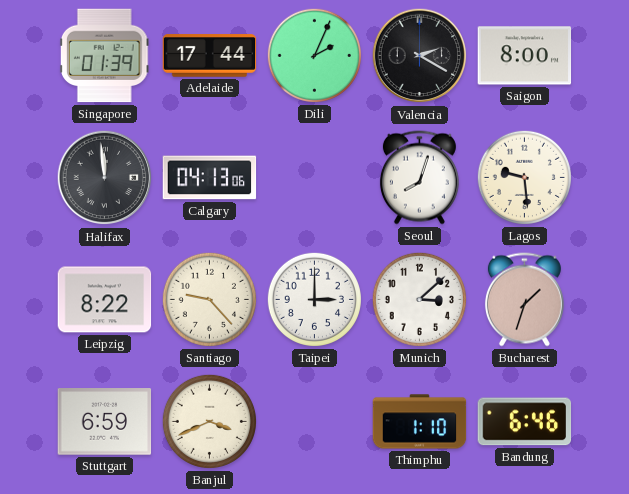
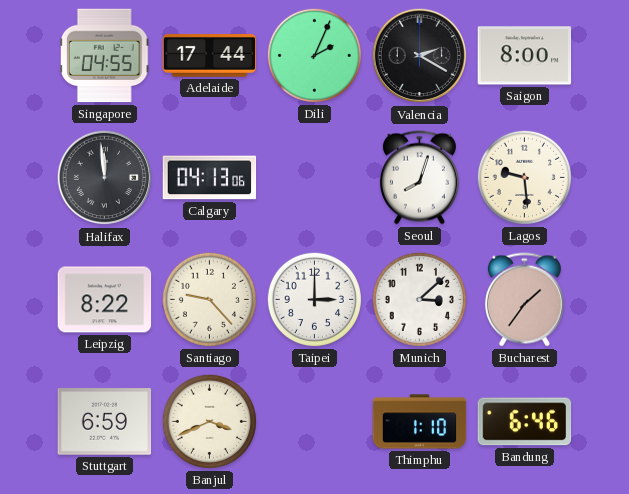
Singapore: 01:39 -> 04:55 (104, 56)
Bucharest: 1:33 -> 1:36 (524, 300)
